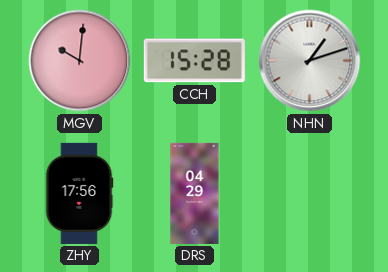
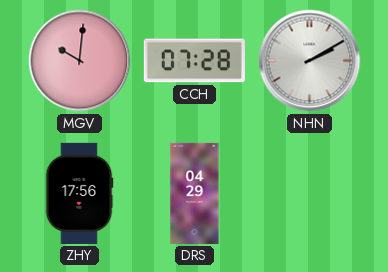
CCH: 15:28 -> 07:28 (194, 61)
NHN: 1:12 -> 2:10 (310, 61)
